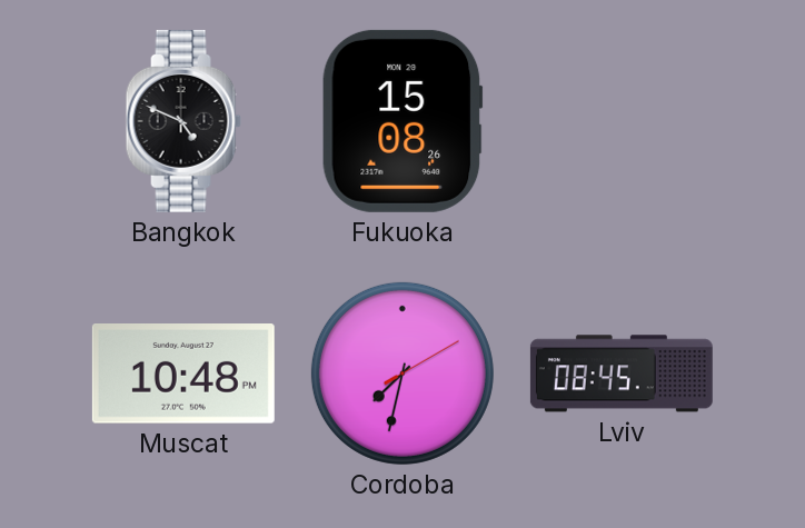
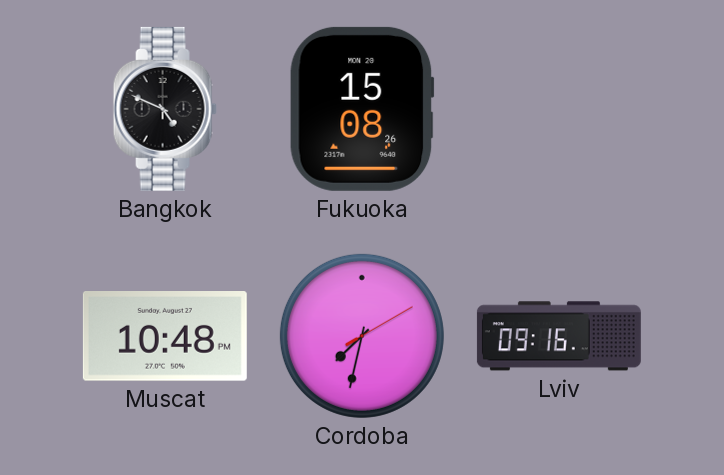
Lviv: 08:45 -> 09:16 (559, 336)
